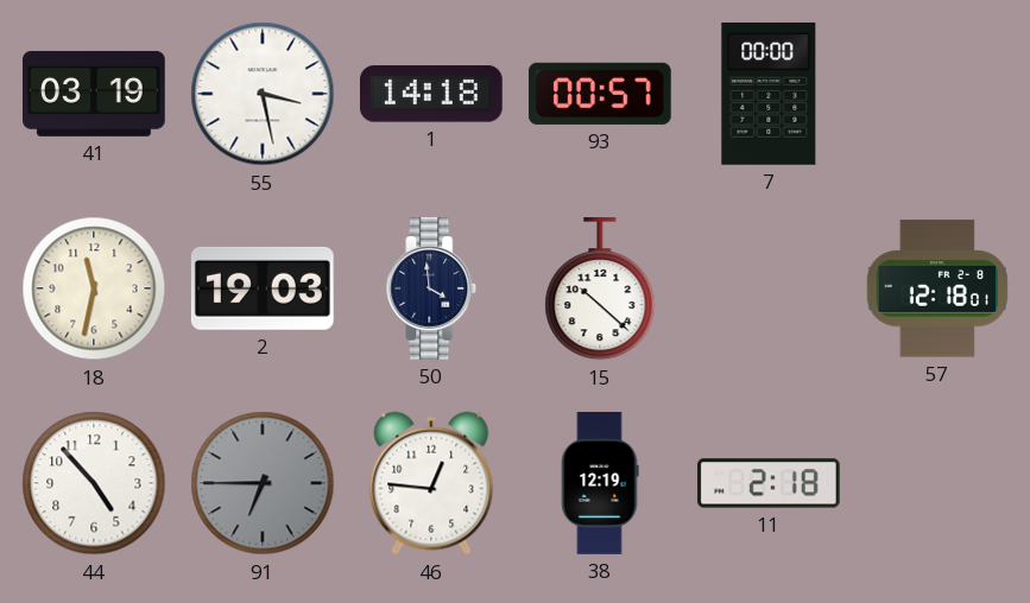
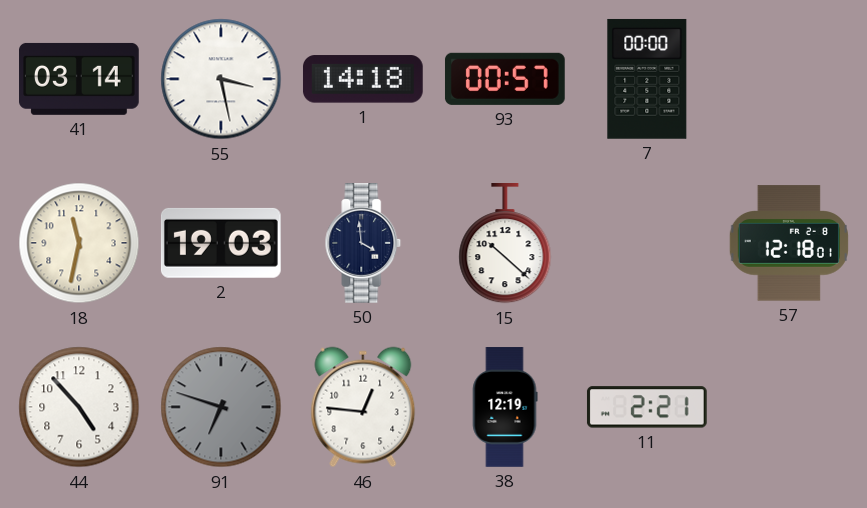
41: 03:19 -> 03:14 (80, 79)
91: 6:45 -> 6:48 (221, 407)
11: 2:18 -> 2:21 (647, 407)
